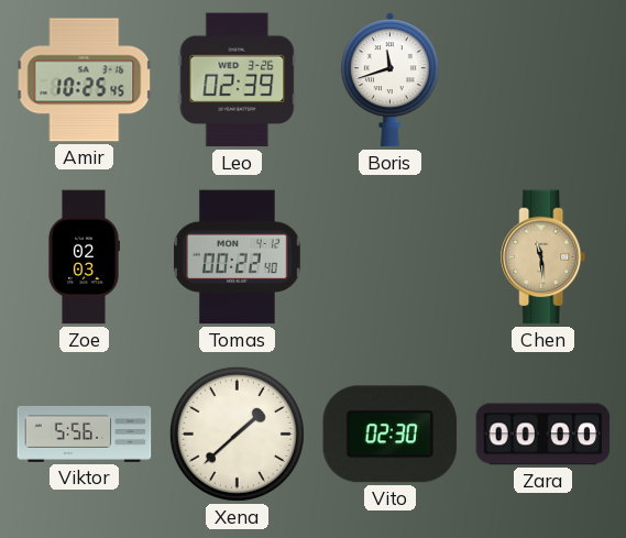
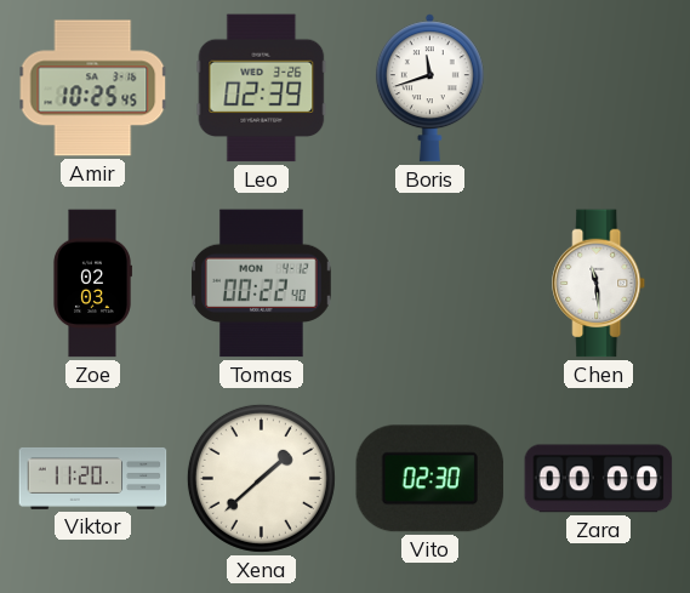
Chen dial: champagne -> white (599, 284)
Viktor: 5:56 -> 11:20 (93, 478)
